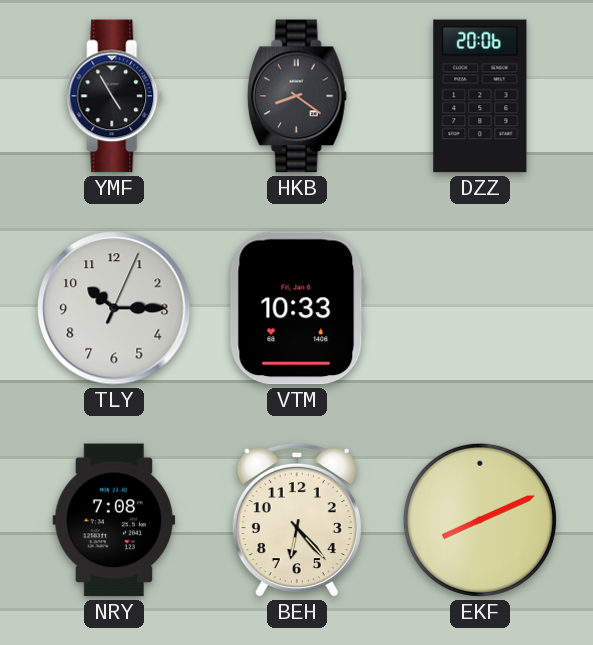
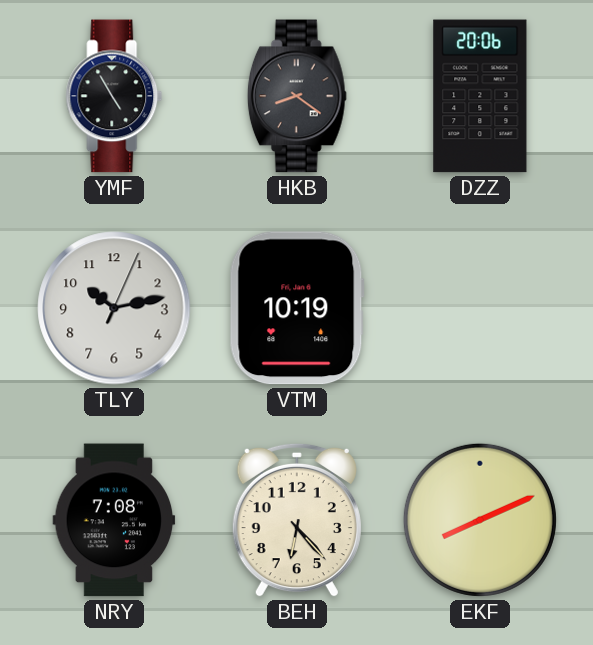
TLY: 10:15 -> 10:13 (114, 308)
VTM: 10:33 -> 10:19 (297, 308)
